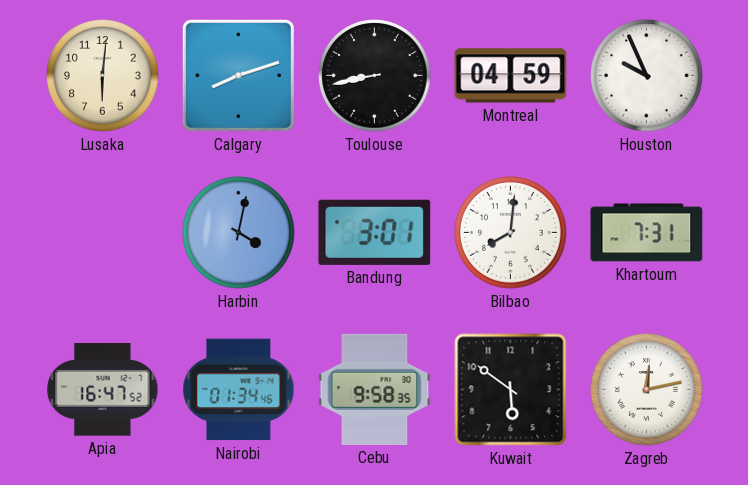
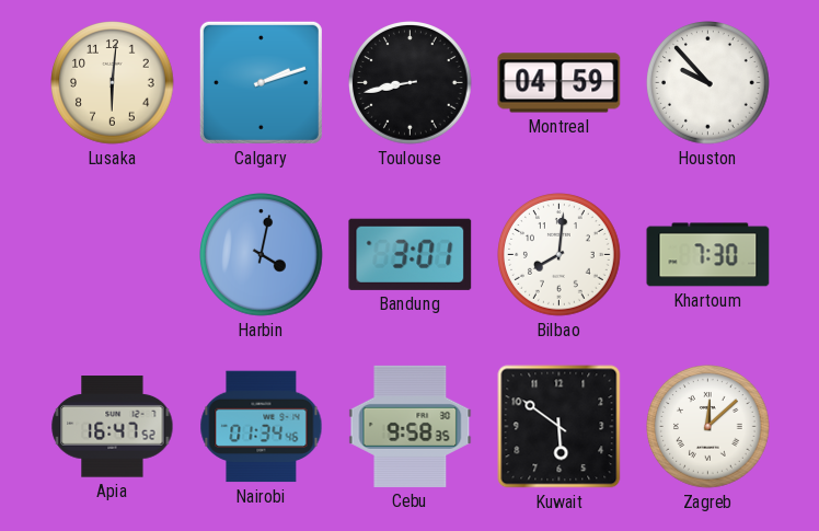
Calgary: 8:12 -> 2:12 (261, 82)
Houston: 9:56 -> 9:53 (708, 83)
Khartoum: 7:31 -> 7:30 (708, 255)
Zagreb: 12:13 -> 12:08 (708, 427)
